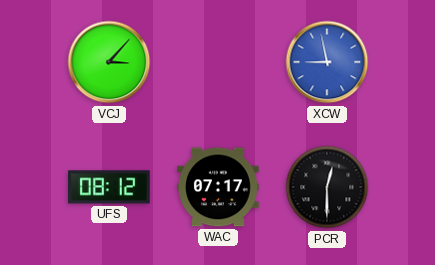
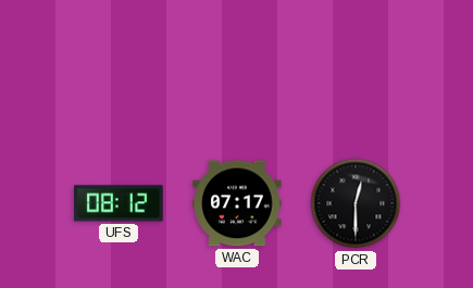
VCJ: 3:07 -> none (109, 62)
XCW: 8:58 -> none (327, 62)
